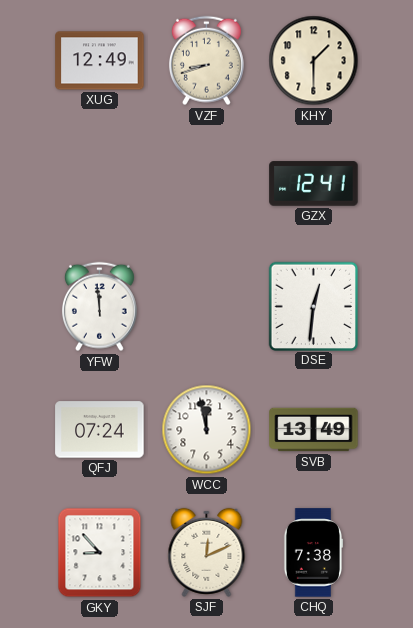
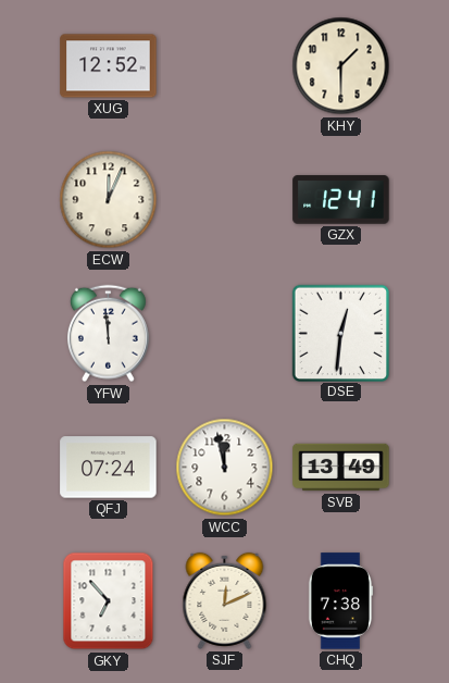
XUG: 12:49 -> 12:52 (109, 66)
VZF: 8:42 -> none (206, 61)
ECW: none -> 12:04 (109, 200)
GKY: 8:53 -> 6:53 (109, 601)
